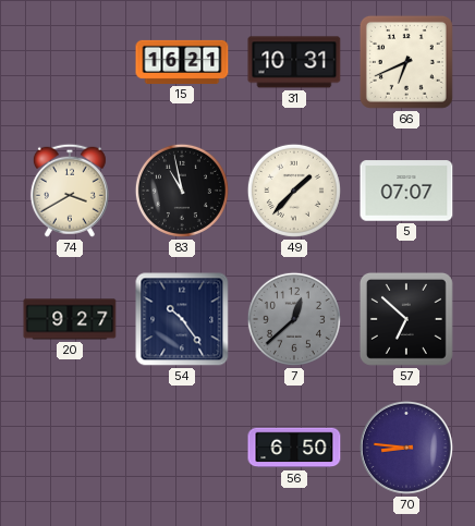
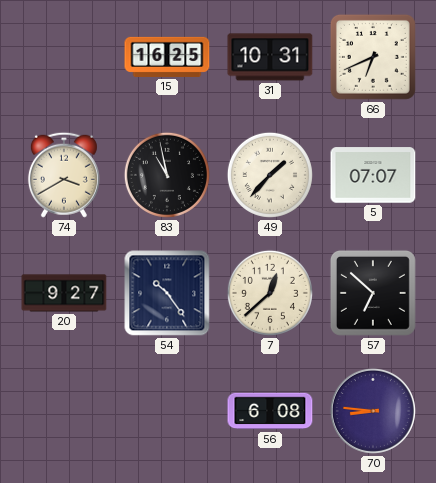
15: 16:21 -> 16:25 (167, 57)
7 dial: grey -> cream (270, 293)
56: 6:50 -> 6:08 (270, 411)
